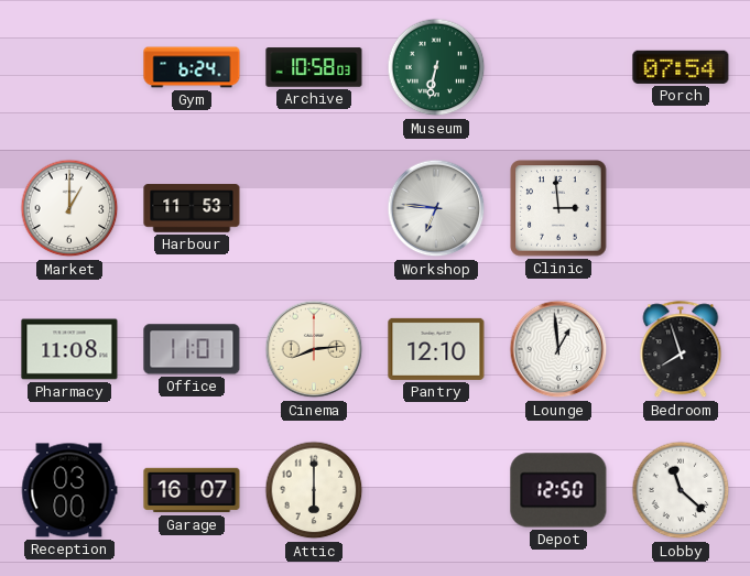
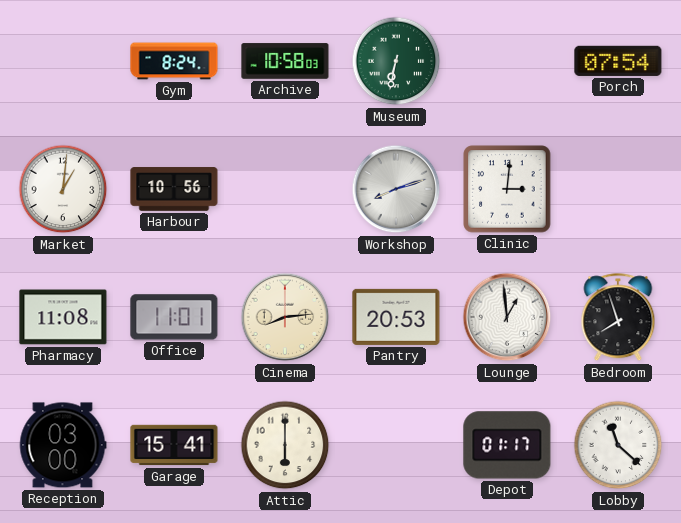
Gym: 6:24 -> 8:24 (174, 61)
Market: 1:00 -> 1:01 (63, 189)
Harbour: 11:53 -> 10:56 (174, 189)
Workshop: 6:46 -> 8:12 (396, 189)
Clinic: 2:59 -> 3:01 (507, 189)
Pantry: 12:10 -> 20:53 (396, 317)
Garage: 16:07 -> 15:41 (174, 445)
Depot: 12:50 -> 01:17 (507, 445)
